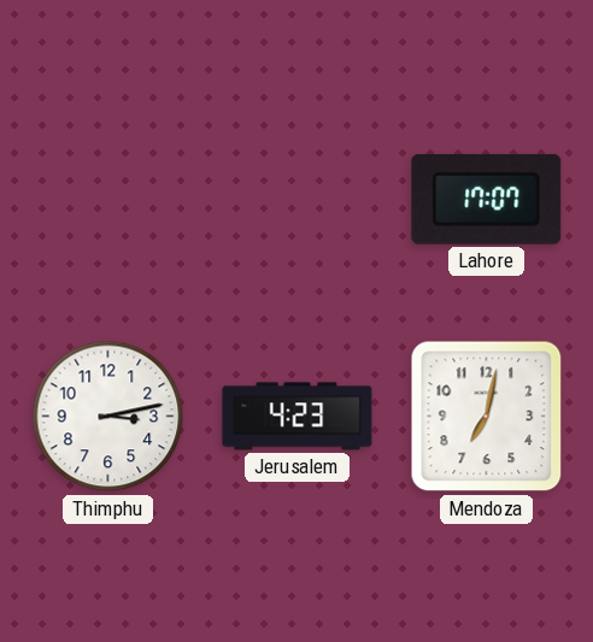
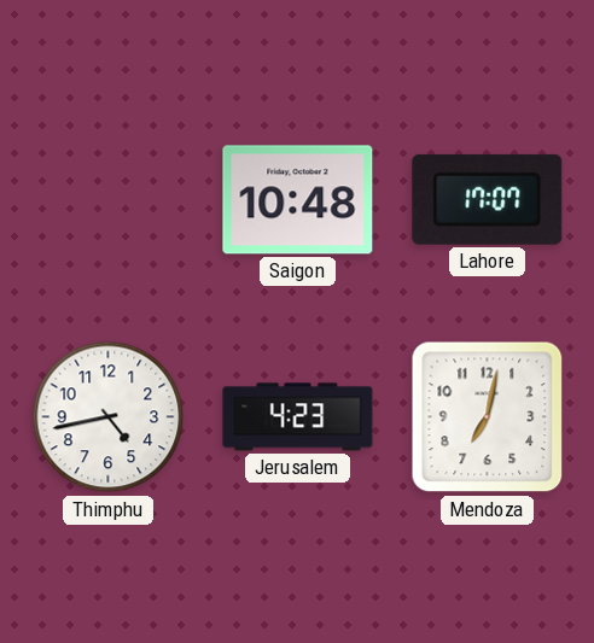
Saigon: none -> 10:48 (298, 200)
Thimphu: 3:13 -> 4:43 (109, 417)
